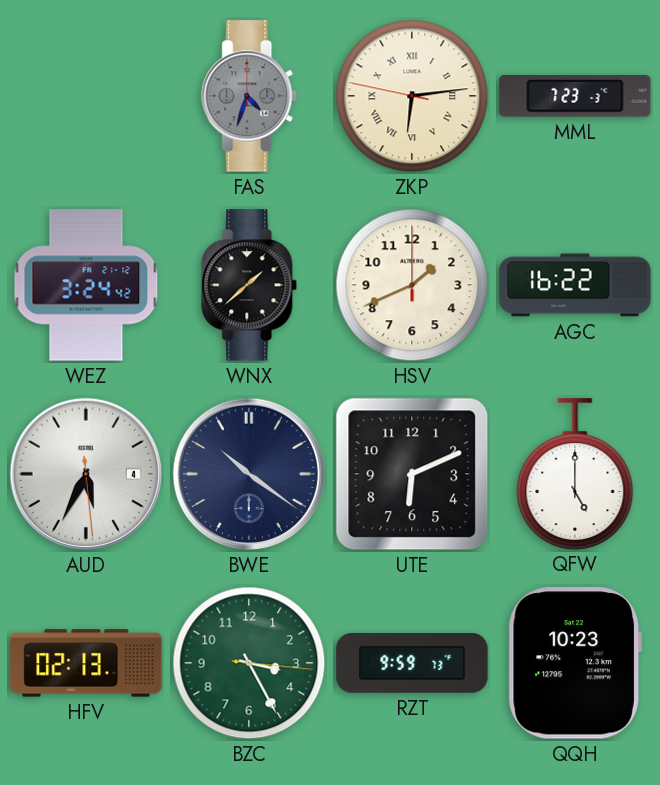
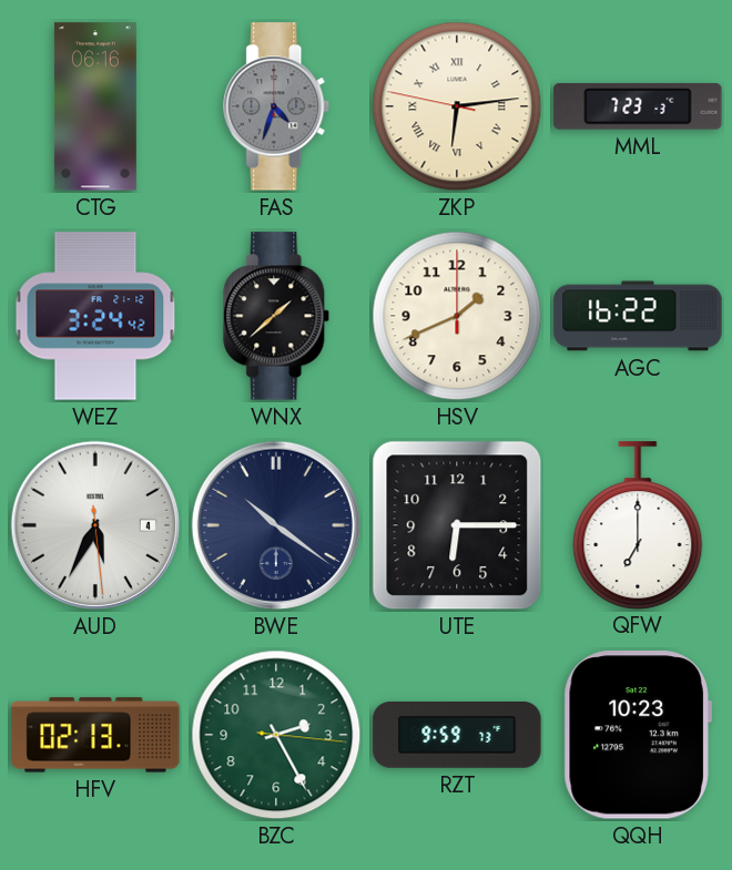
CTG: none -> 06:16 (95, 106)
UTE: 6:11 -> 6:15 (457, 525)
QFW: 5:00 -> 7:00 (638, 525)
BZC: 3:25 -> 2:25 (276, 735)
